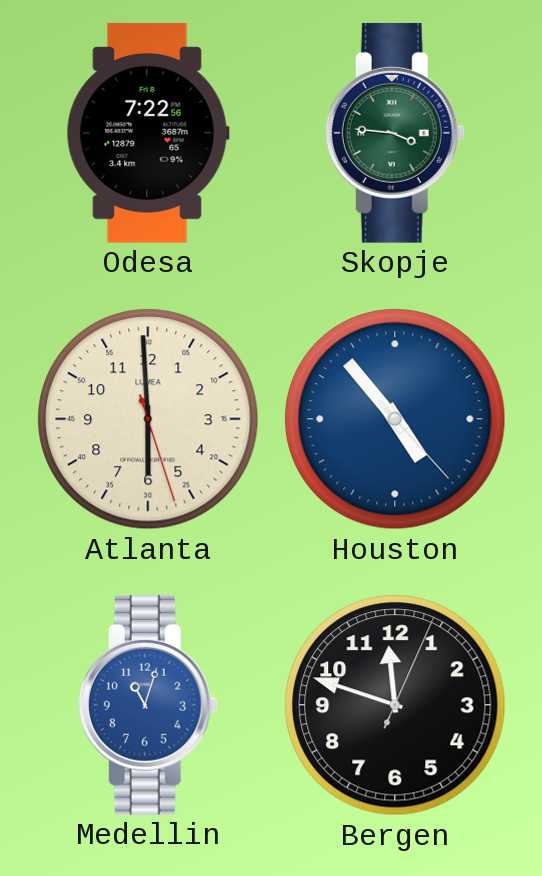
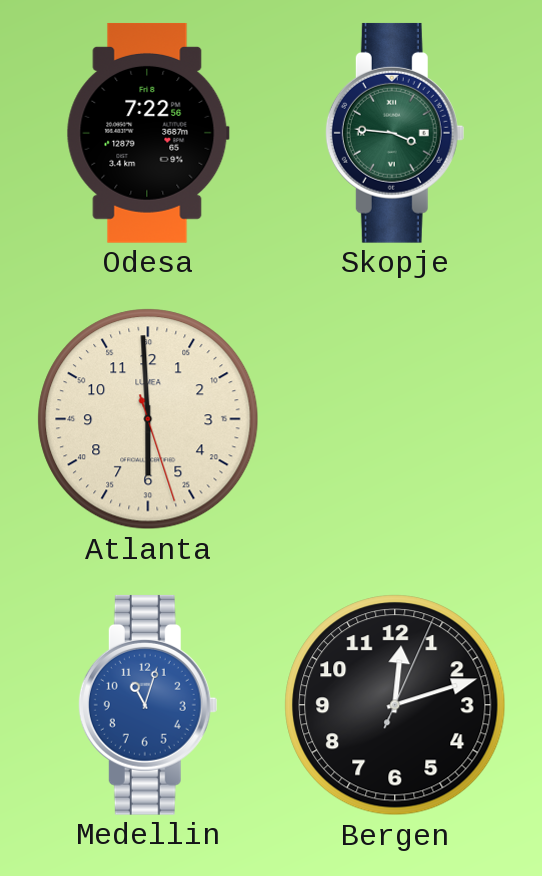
Houston: 4:53 -> none (395, 419)
Bergen: 11:48 -> 12:12 (395, 705)
